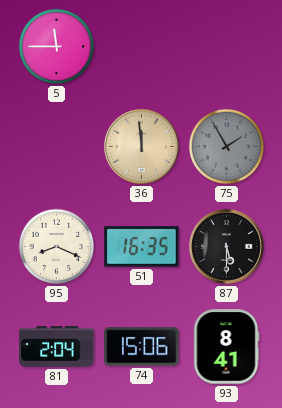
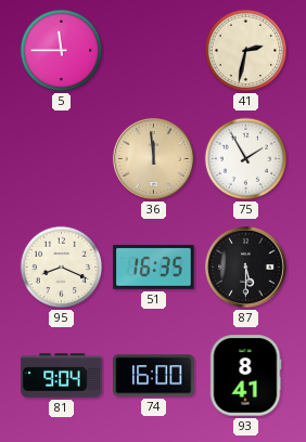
41: none -> 2:32 (246, 51)
75 dial: grey -> white (246, 159)
81: 2:04 -> 9:04 (62, 376)
74: 15:06 -> 16:00 (154, 376)
